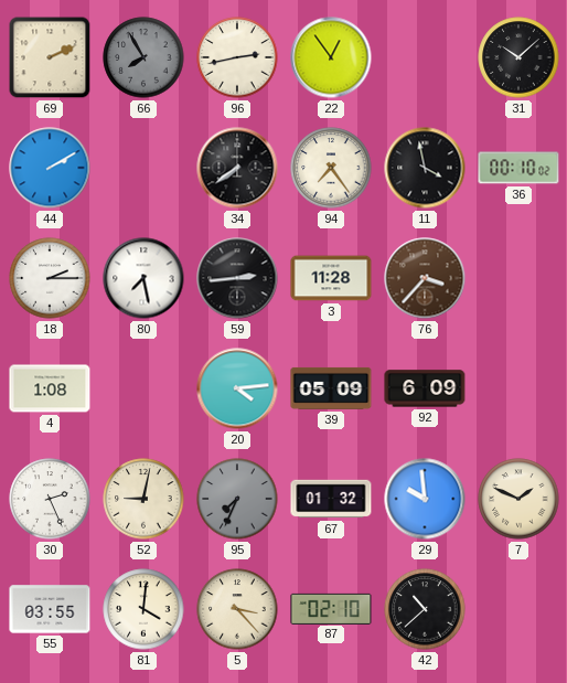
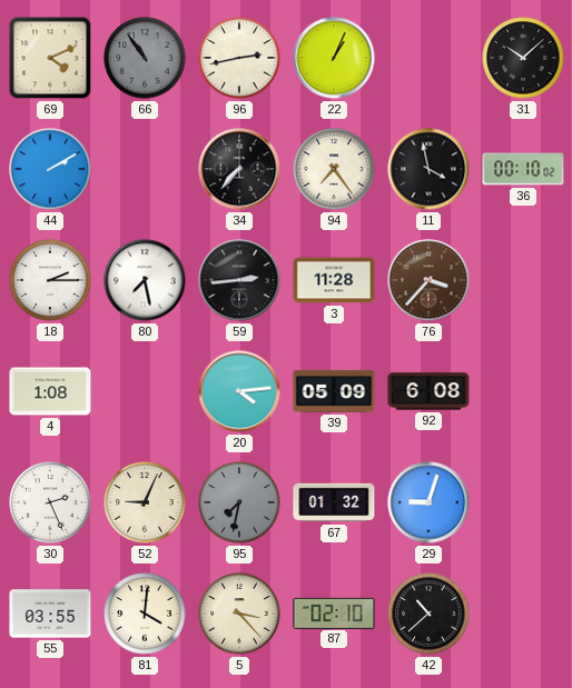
69: 2:11 -> 4:11 (50, 58)
66: 7:55 -> 10:54 (145, 58)
22: 12:54 -> 1:04 (334, 58)
34: 7:39 -> 7:37 (239, 169)
92: 6:09 -> 6:08 (428, 391)
52: 9:02 -> 9:04 (145, 502)
95: 7:34 -> 7:32 (239, 502)
29: 9:59 -> 9:03 (428, 502)
7: 1:49 -> none (518, 499)
